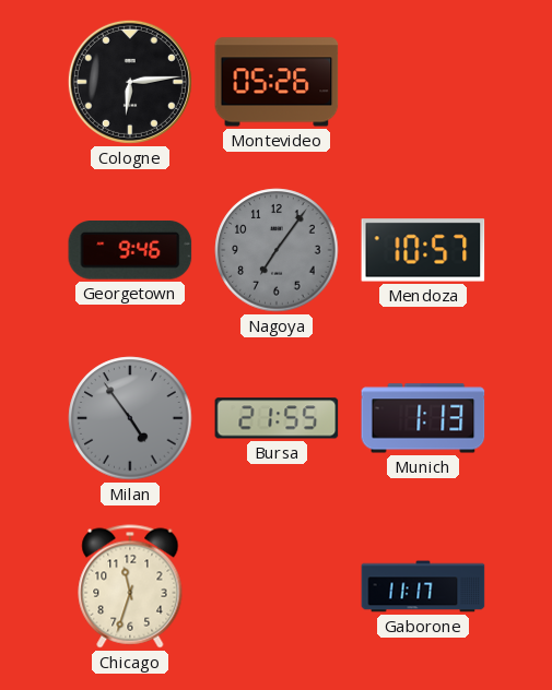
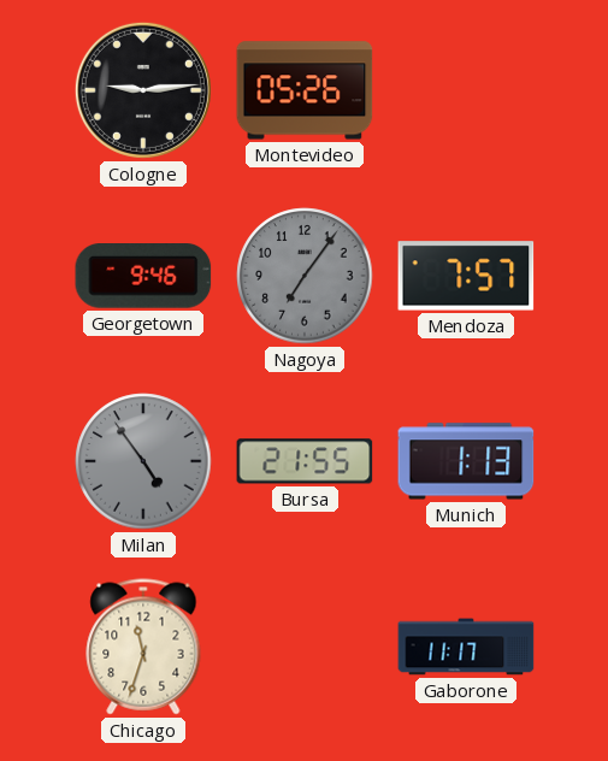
Cologne: 6:14 -> 9:14 (143, 90)
Mendoza: 10:57 -> 7:57 (466, 276)
